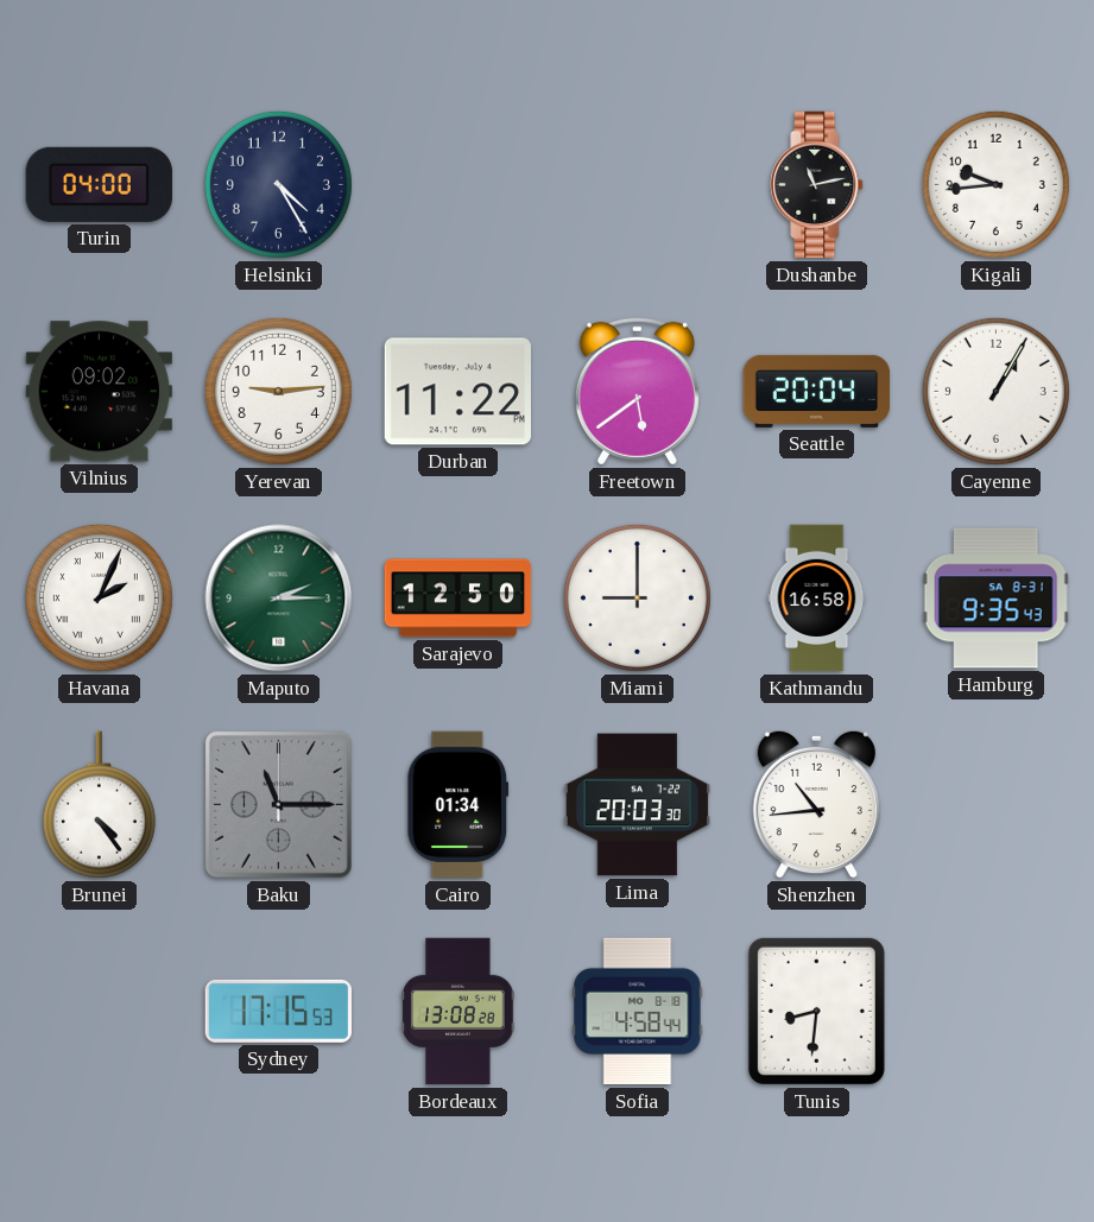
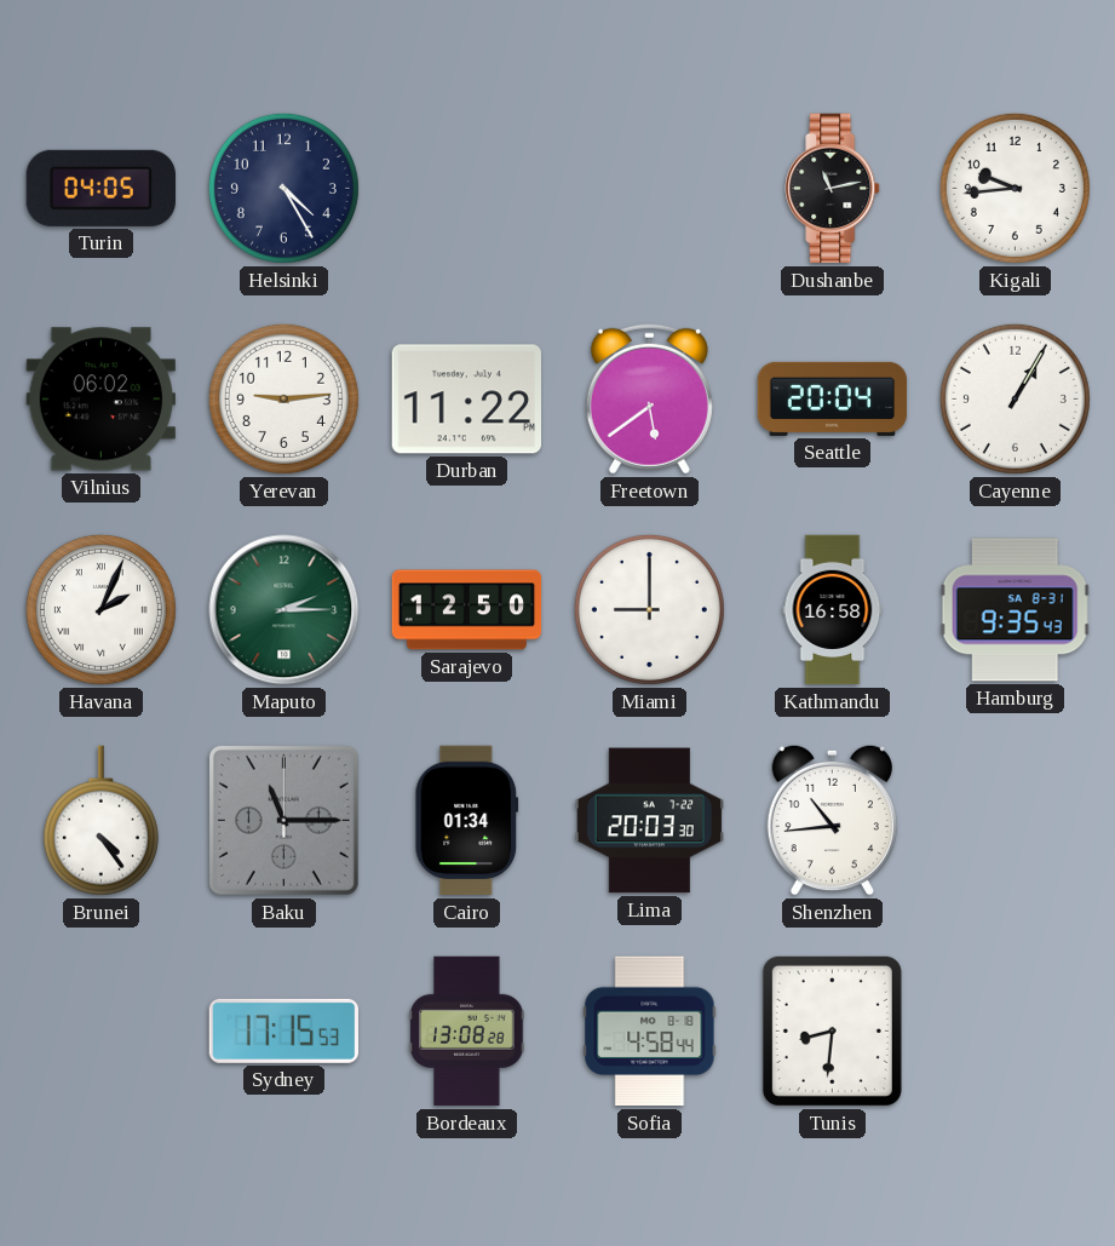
Turin: 04:00 -> 04:05 (100, 188)
Vilnius: 09:02 -> 06:02 (100, 400)
